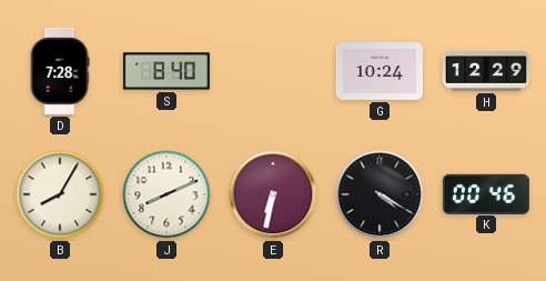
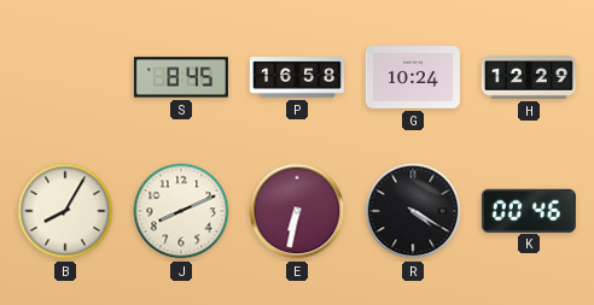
D: 7:28 -> none (60, 71)
S: 8:40 -> 8:45 (181, 77)
P: none -> 16:58 (297, 77)
